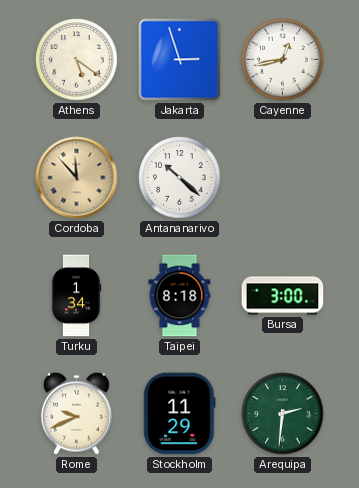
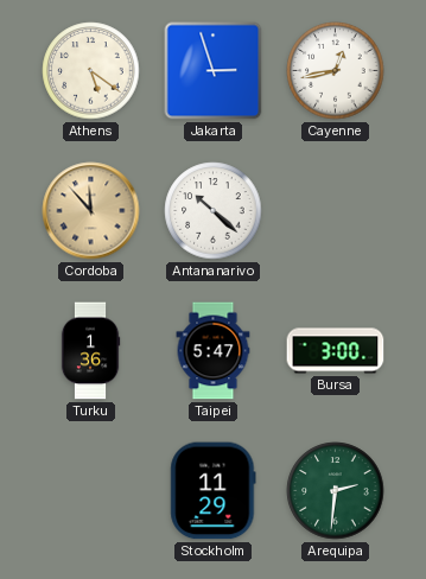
Turku: 1:34 -> 1:36 (90, 351)
Taipei: 8:18 -> 5:47 (214, 351)
Rome: 9:41 -> none (76, 413)
